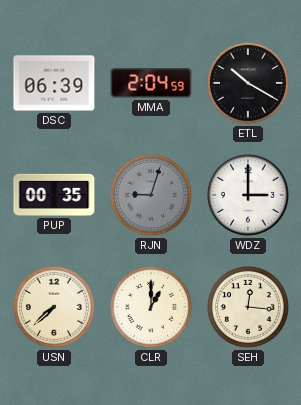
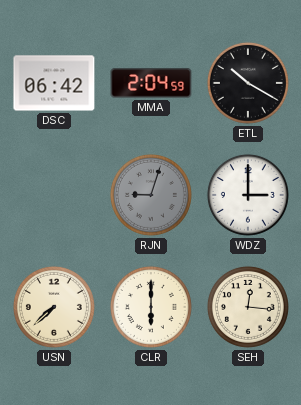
DSC: 06:39 -> 06:42 (54, 83)
PUP: 00:35 -> none (54, 195)
CLR: 1:00 -> 6:00 (151, 307)
